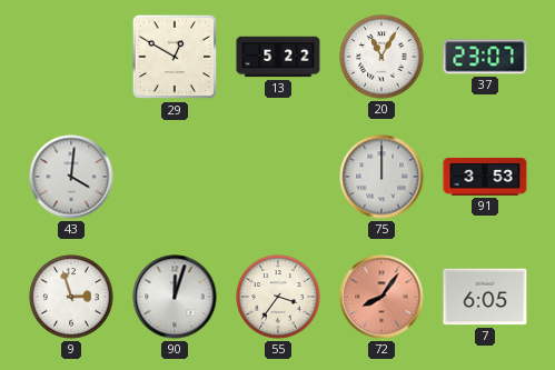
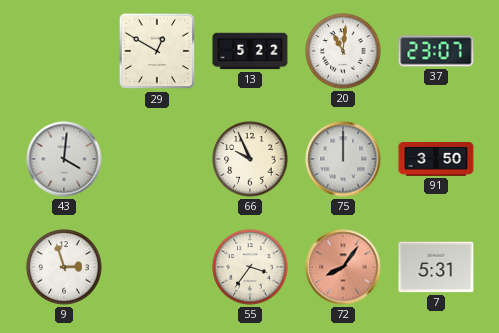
20: 11:05 -> 11:01 (343, 51)
66: none -> 9:56 (250, 159)
91: 3:53 -> 3:50 (436, 159)
90: 12:03 -> none (175, 297)
7: 6:05 -> 5:31 (436, 267)
